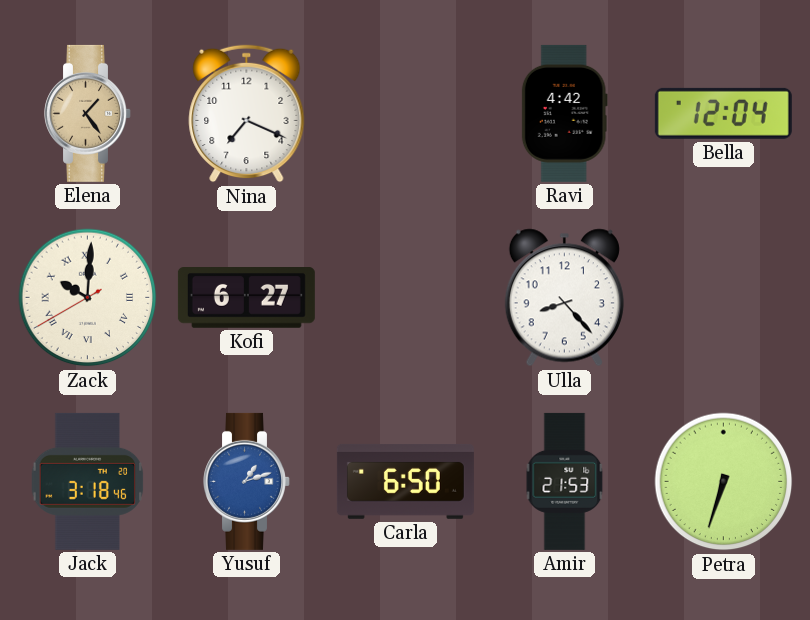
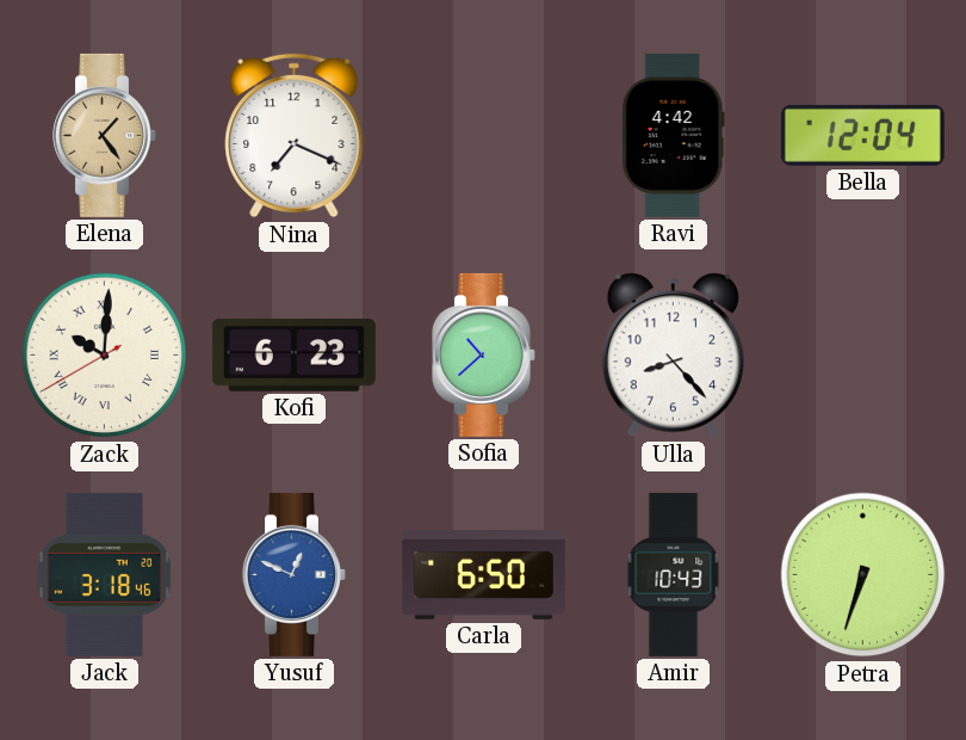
Kofi: 6:27 -> 6:23 (293, 356)
Sofia: none -> 10:38 (484, 354)
Yusuf: 1:12 -> 12:49 (295, 574)
Amir: 21:53 -> 10:43 (674, 574)
